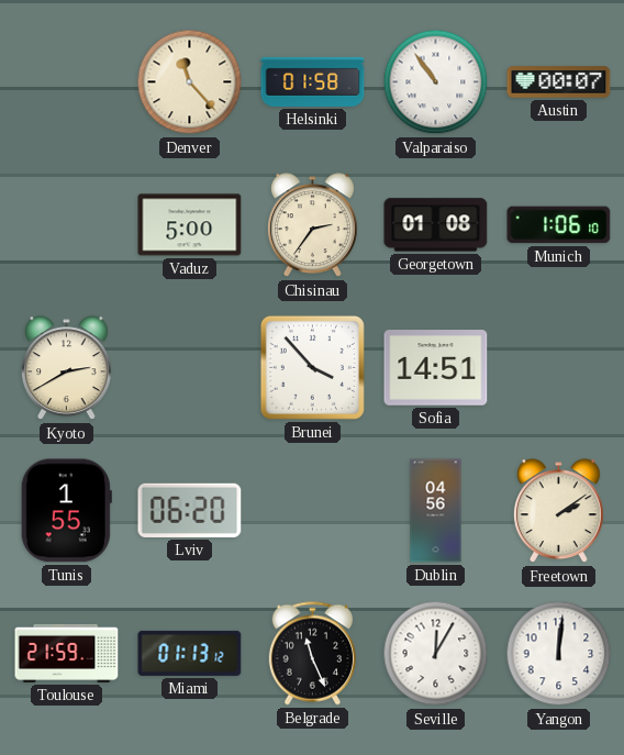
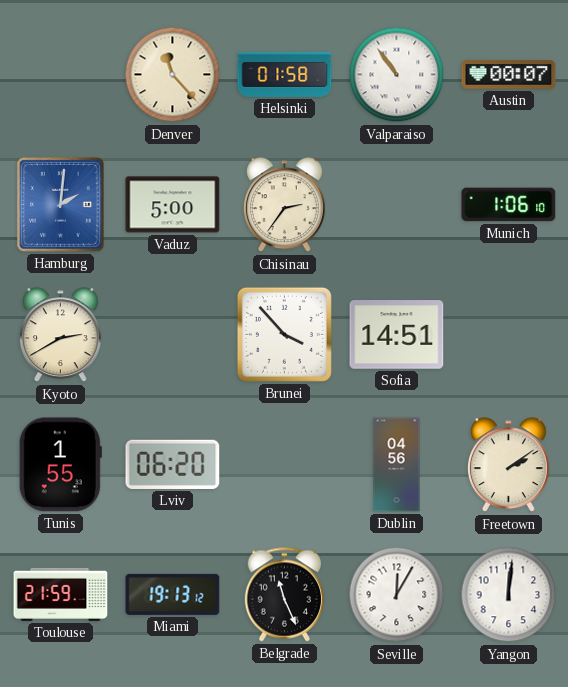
Hamburg: none -> 2:01 (60, 204)
Georgetown: 01:08 -> none (436, 225)
Miami: 01:13 -> 19:13 (173, 594)
